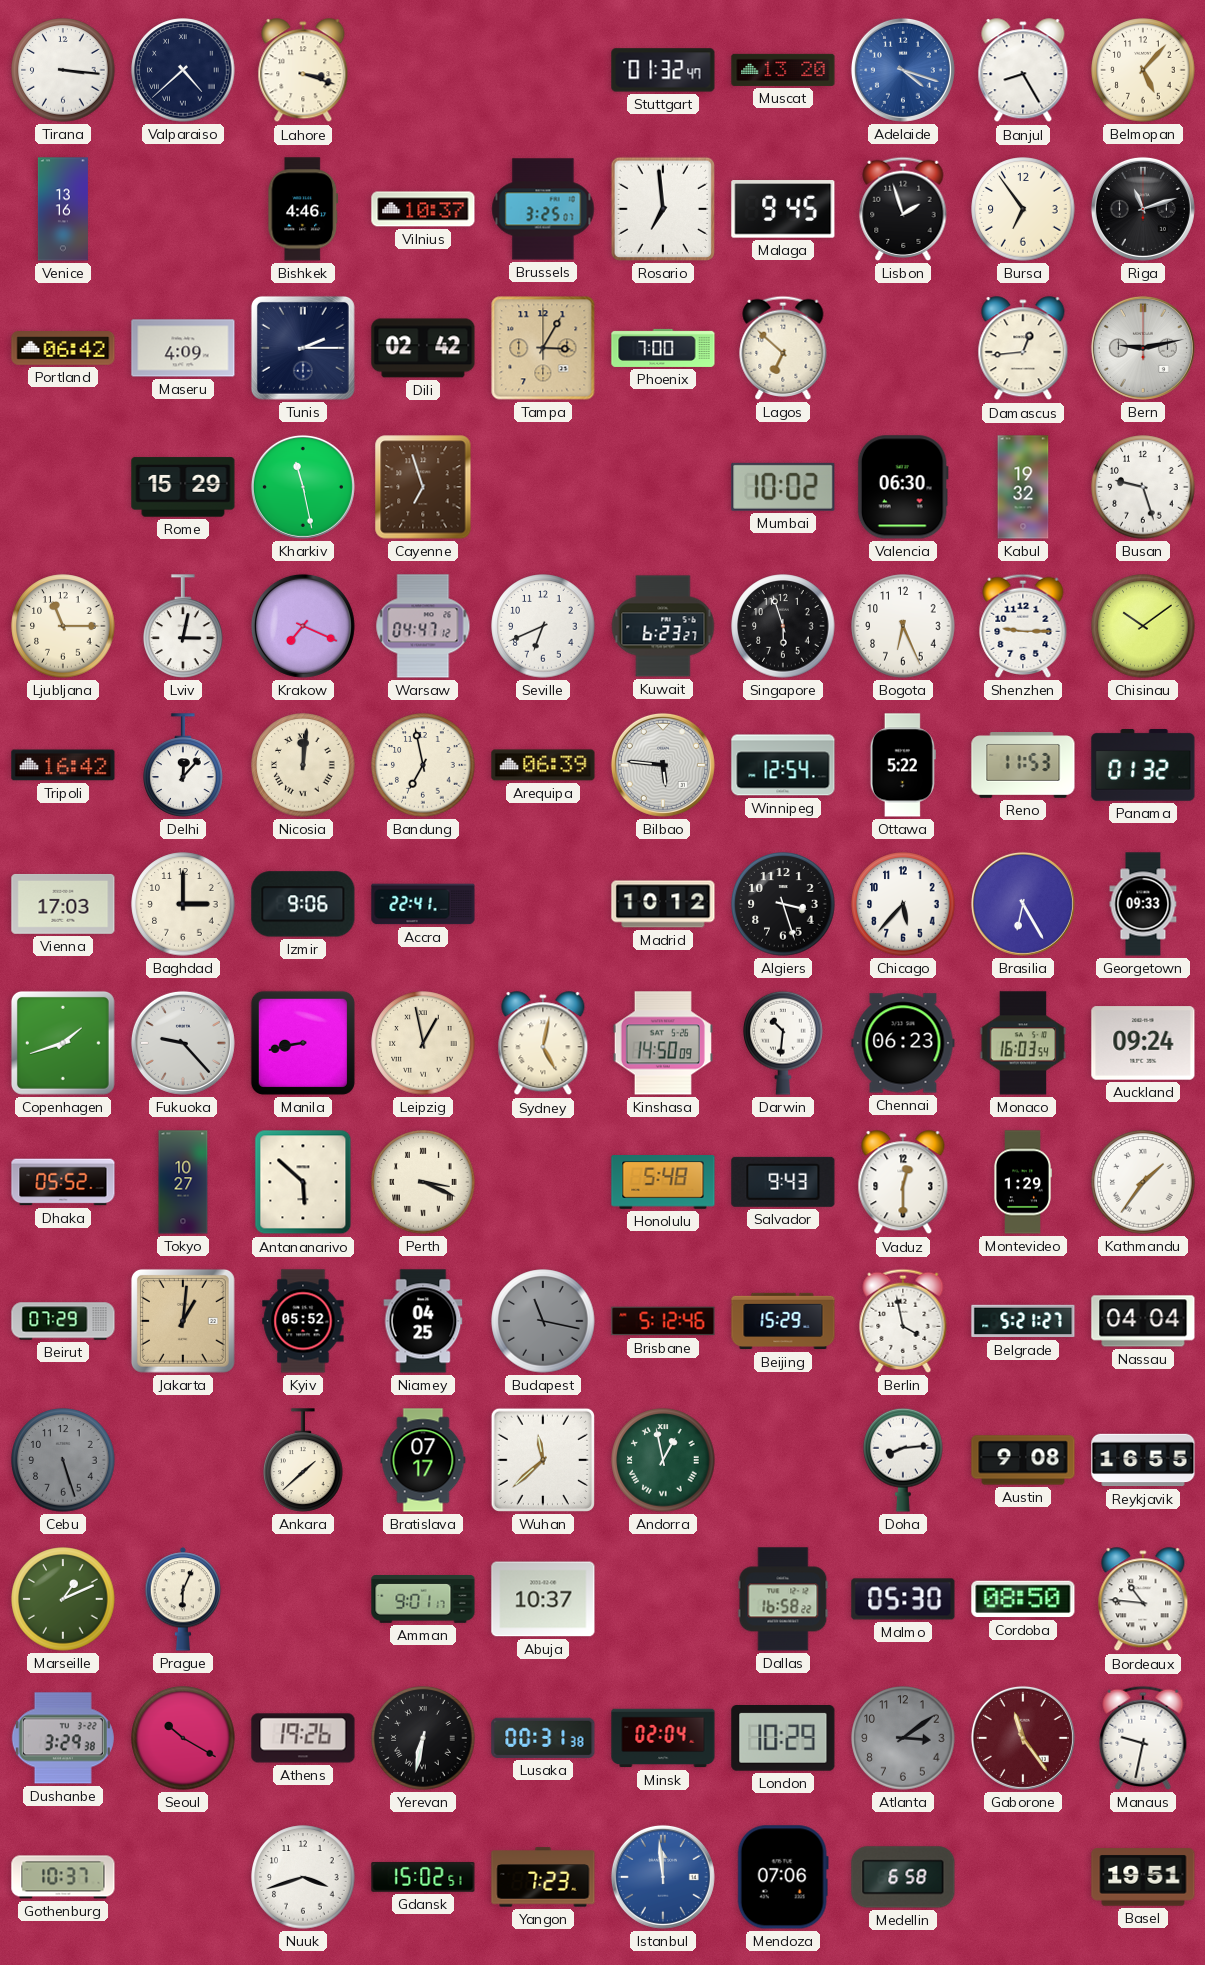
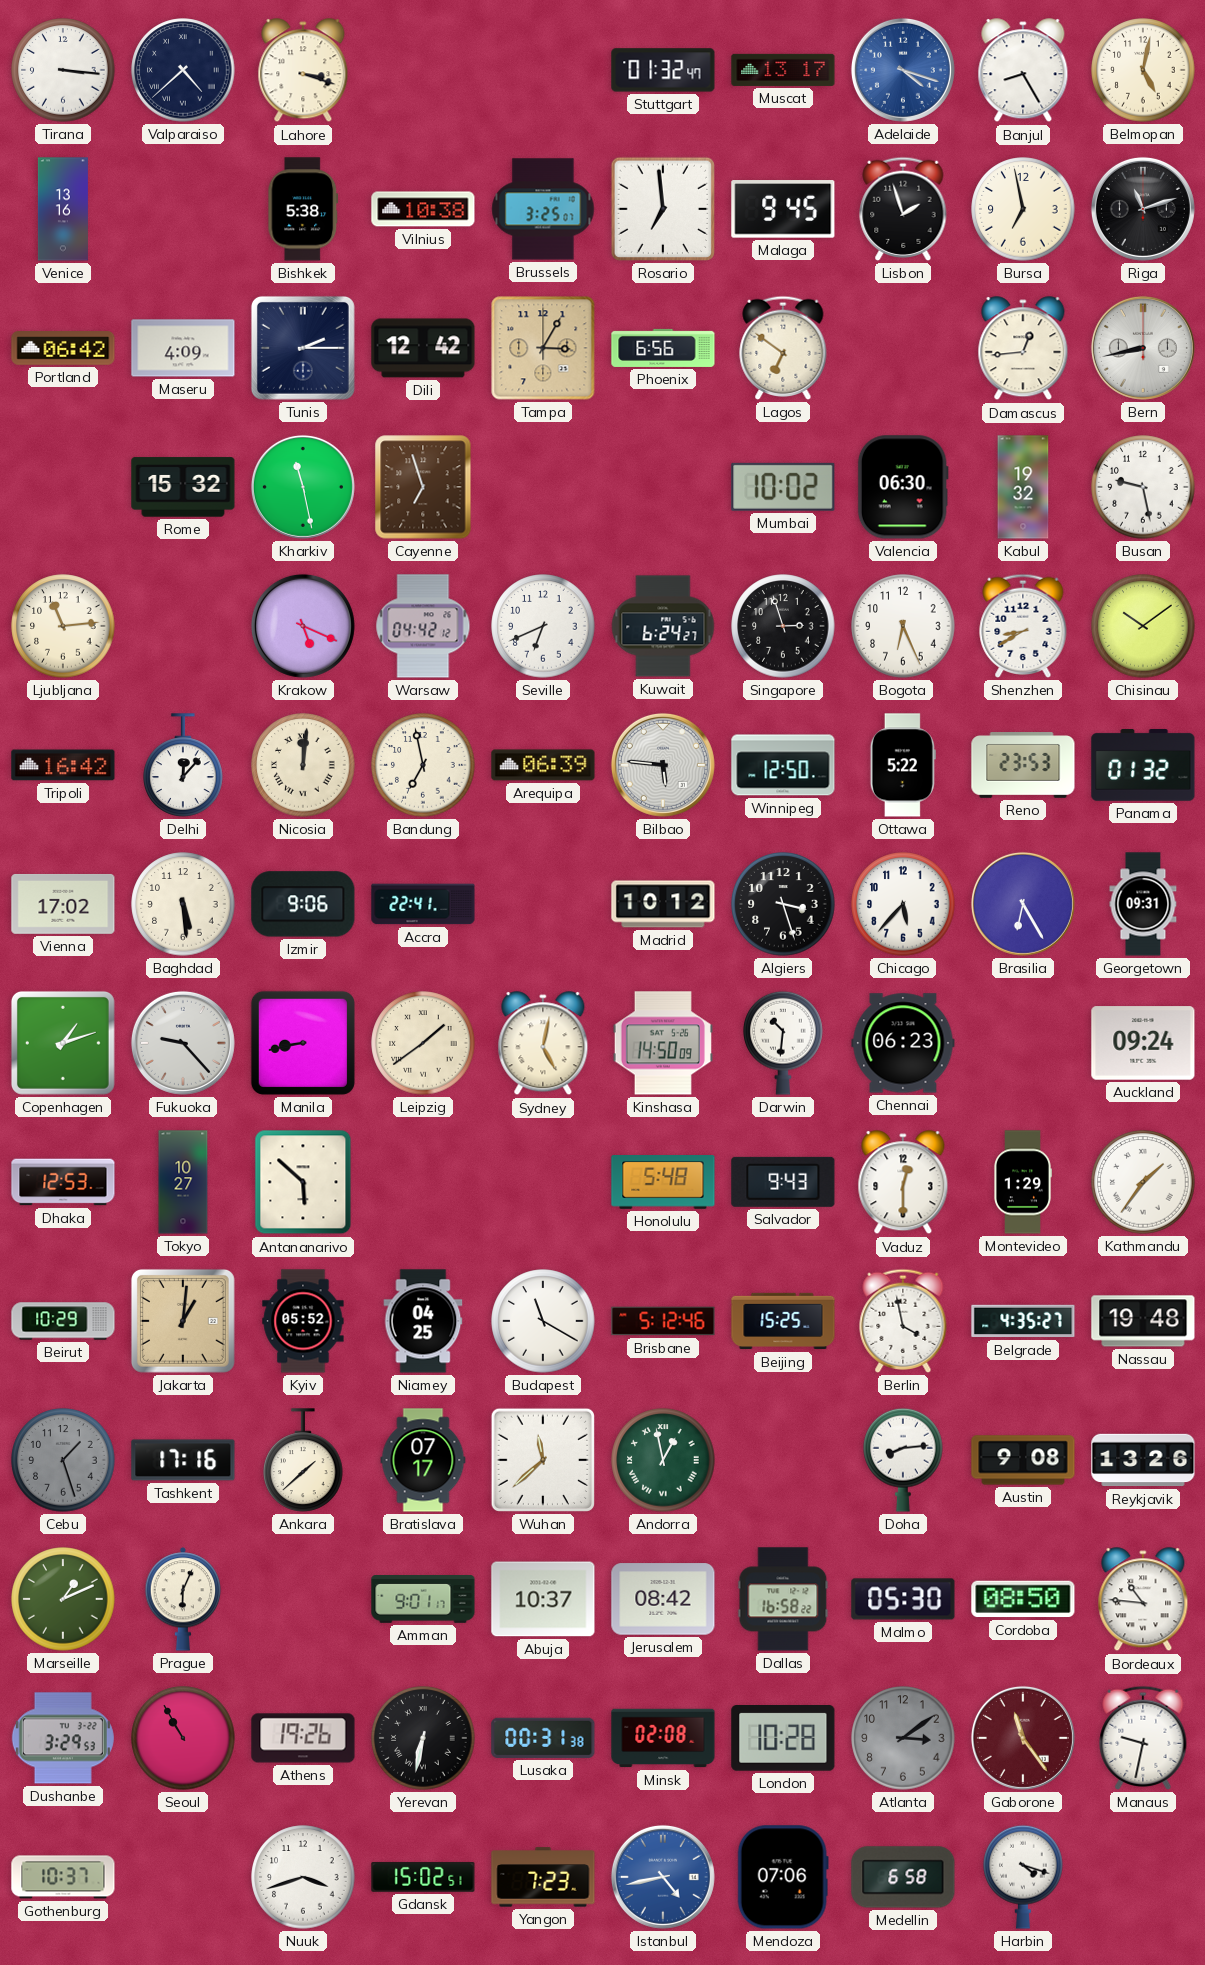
Muscat: 13:20 -> 13:17 (783, 70)
Belmopan: 5:07 -> 5:02 (1143, 70)
Bishkek: 4:46 -> 5:38 (303, 209)
Vilnius: 10:37 -> 10:38 (423, 209)
Bursa: 6:54 -> 6:58 (1023, 209)
Dili: 02:42 -> 12:42 (423, 348)
Phoenix: 7:00 -> 6:56 (663, 348)
Lagos: 6:52 -> 6:51 (783, 348)
Bern: 9:13 -> 8:43 (1143, 348)
Rome: 15:29 -> 15:32 (183, 487)
Busan: 9:27 -> 9:28 (1143, 487)
Ljubljana: 11:15 -> 11:14 (63, 626)
Lviv: 3:02 -> none (183, 626)
Krakow: 7:19 -> 5:19 (303, 626)
Warsaw: 04:47 -> 04:42 (423, 626)
Kuwait: 6:23 -> 6:24 (663, 626)
Singapore: 5:57 -> 2:57 (783, 626)
Shenzhen: 9:15 -> 8:40 (1023, 626)
Winnipeg: 12:54 -> 12:50 (783, 765)
Reno: 11:53 -> 23:53 (1023, 765)
Vienna: 17:03 -> 17:02 (63, 904)
Baghdad: 3:00 -> 5:29 (183, 904)
Georgetown: 09:33 -> 09:31 (1143, 904)
Copenhagen: 1:42 -> 1:12 (63, 1043)
Leipzig: 12:58 -> 1:39 (423, 1043)
Monaco: 16:03 -> none (1023, 1043)
Dhaka: 05:52 -> 12:53 (63, 1182)
Perth: 3:19 -> none (423, 1182)
Beirut: 07:29 -> 10:29 (63, 1321)
Budapest: 11:17 -> 11:20 (543, 1321)
Budapest dial: grey -> white (543, 1321)
Beijing: 15:29 -> 15:25 (783, 1321)
Belgrade: 5:21 -> 4:35 (1023, 1321)
Nassau: 04:04 -> 19:48 (1143, 1321)
Cebu: 5:27 -> 1:27 (63, 1460)
Tashkent: none -> 17:16 (183, 1460)
Reykjavik: 16:55 -> 13:26 (1143, 1460)
Jerusalem: none -> 08:42 (663, 1599)
Dushanbe: 3:29:38 -> 3:29:53 (63, 1738)
Seoul: 10:20 -> 10:55 (183, 1738)
Minsk: 02:04 -> 02:08 (663, 1738)
London: 10:29 -> 10:28 (783, 1739)
Istanbul: 11:59 -> 4:43 (663, 1877)
Harbin: none -> 4:18 (1023, 1877)
Basel: 19:51 -> none (1143, 1877)
